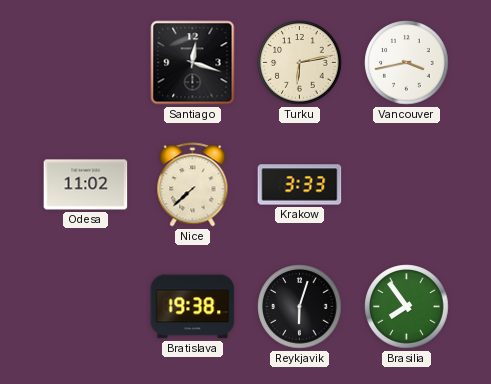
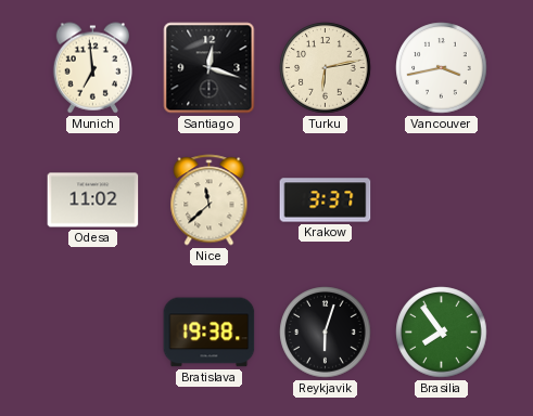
Munich: none -> 6:59 (92, 68)
Nice: 7:38 -> 11:38 (210, 200)
Krakow: 3:33 -> 3:37 (326, 200)
